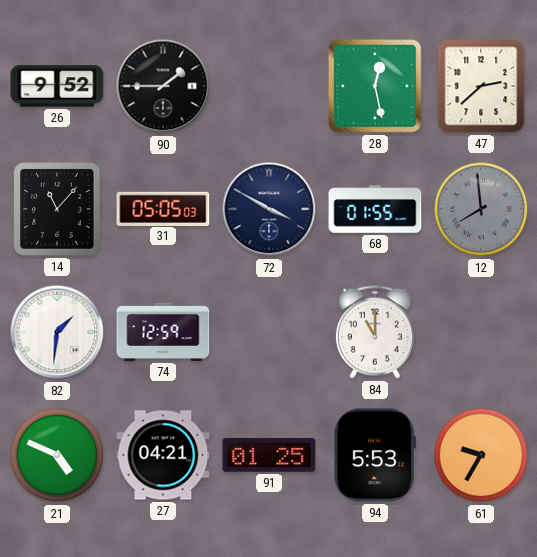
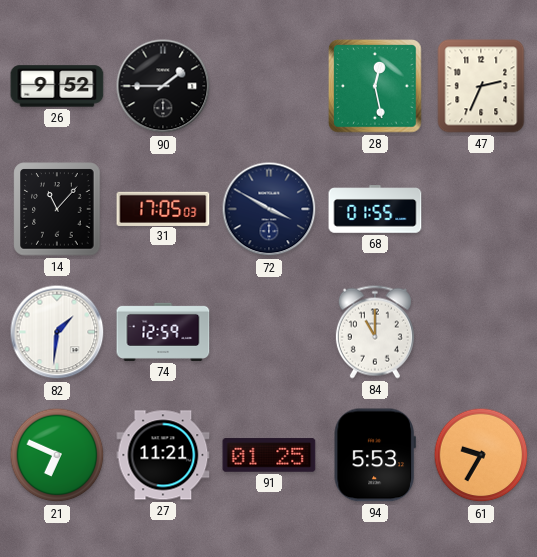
47: 2:38 -> 2:34 (481, 86)
31: 05:05 -> 17:05 (163, 208)
12: 7:59 -> none (481, 209)
21: 4:49 -> 6:49 (57, 455)
27: 04:21 -> 11:21 (163, 455)
